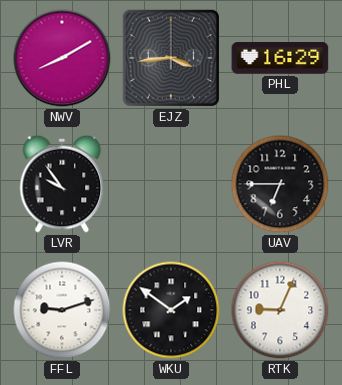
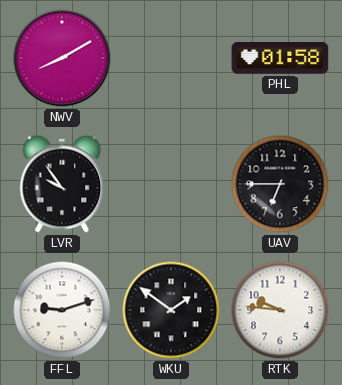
EJZ: 3:44 -> none (171, 58)
PHL: 16:29 -> 01:58 (280, 59)
RTK: 9:04 -> 9:46 (280, 310)
